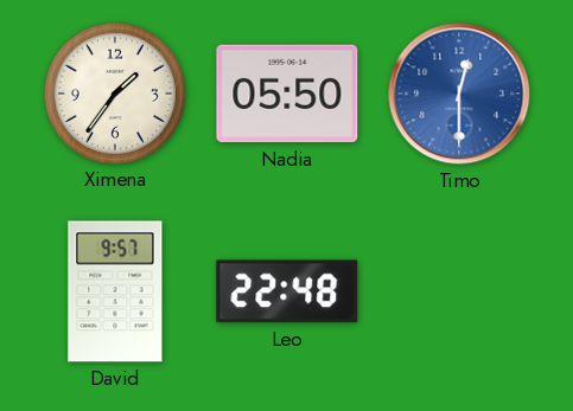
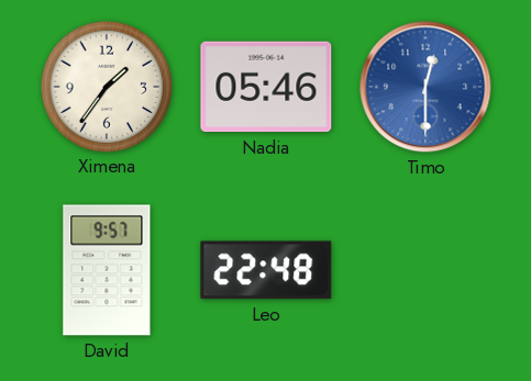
Nadia: 05:50 -> 05:46 (266, 87)
